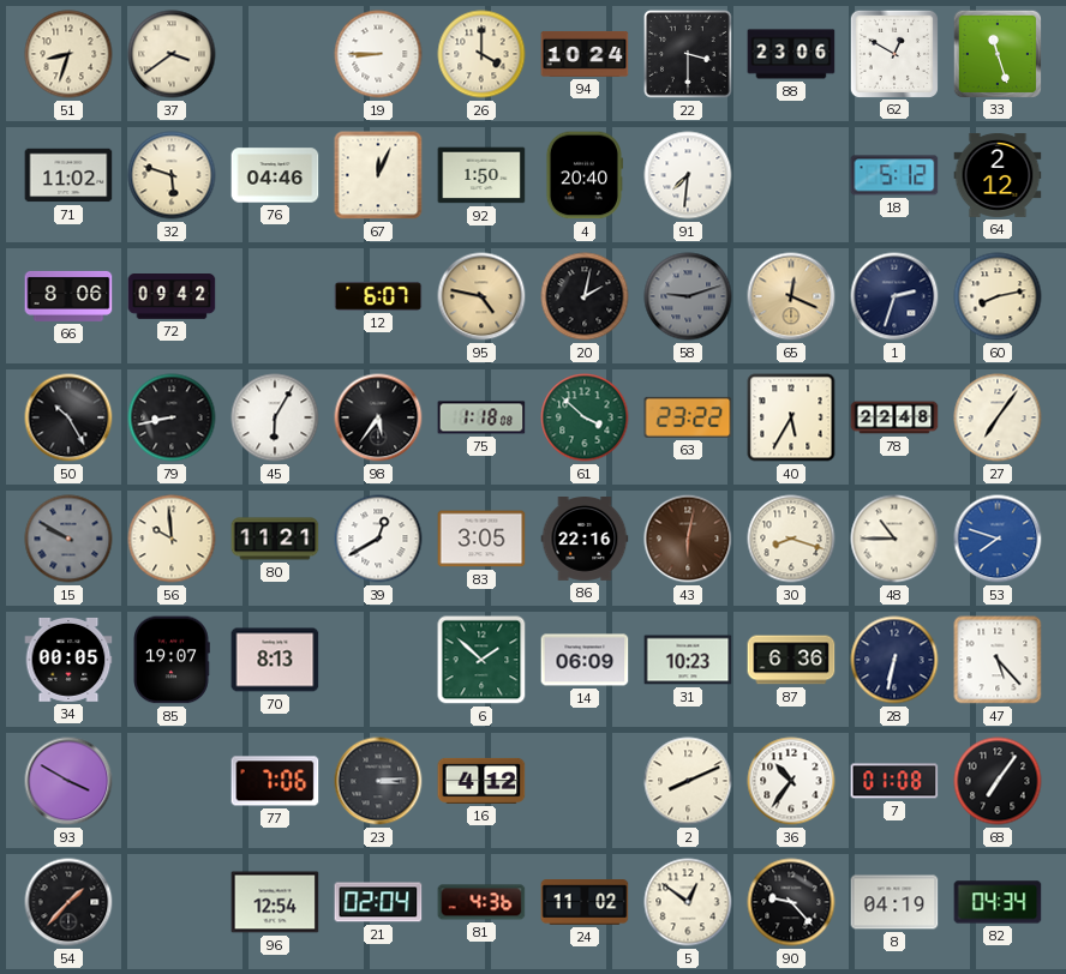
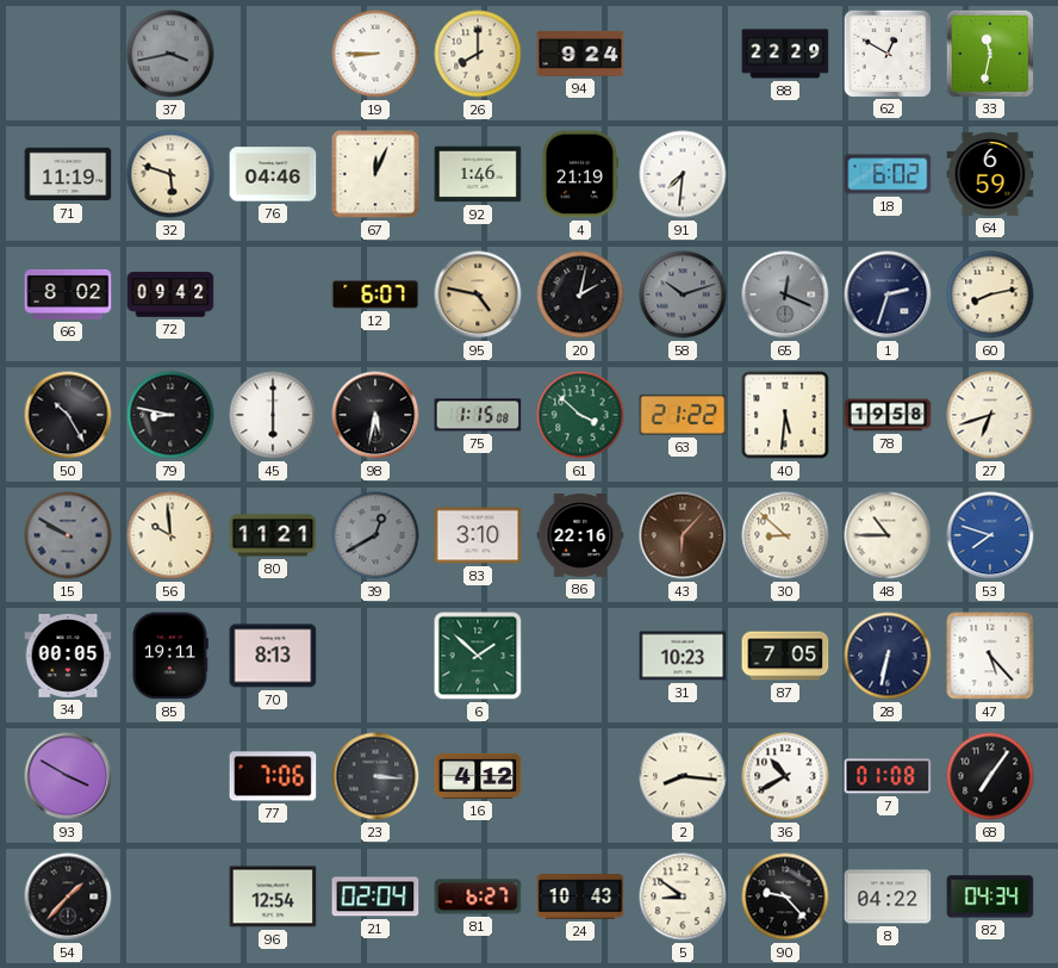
51: 8:33 -> none (68, 54)
37: 3:39 -> 3:43 (170, 54)
37 dial: cream -> grey (170, 54)
26: 4:00 -> 8:00 (478, 54)
94: 10:24 -> 9:24 (580, 54)
22: 3:30 -> none (689, 55)
88: 23:06 -> 22:29 (785, 54)
33: 11:27 -> 11:32 (989, 52)
71: 11:02 -> 11:19 (68, 174)
92: 1:50 -> 1:46 (478, 174)
4: 20:40 -> 21:19 (579, 174)
18: 5:12 -> 6:02 (888, 174)
64: 2:12 -> 6:59 (990, 174)
66: 8:06 -> 8:02 (68, 294)
58: 9:12 -> 10:12 (683, 294)
65 dial: champagne -> grey (785, 294)
79: 8:43 -> 8:47 (170, 415)
45: 6:05 -> 6:00 (273, 415)
98: 5:36 -> 5:32 (375, 415)
75: 1:18 -> 1:15 (478, 415)
63: 23:22 -> 21:22 (683, 415)
40: 5:35 -> 5:31 (785, 415)
78: 22:48 -> 19:58 (888, 415)
27: 7:06 -> 6:42 (990, 415)
39 dial: white -> grey (375, 535)
83: 3:05 -> 3:10 (478, 535)
43: 6:02 -> 6:07 (683, 535)
30: 8:18 -> 8:52 (785, 535)
85: 19:07 -> 19:11 (170, 656)
14: 06:09 -> none (585, 660)
87: 6:36 -> 7:05 (785, 656)
23: 3:14 -> 3:16 (375, 776)
2: 8:11 -> 8:16 (683, 776)
36: 10:36 -> 10:40 (785, 776)
81: 4:36 -> 6:27 (478, 896)
24: 11:02 -> 10:43 (580, 896)
5: 12:51 -> 8:51 (683, 896)
8: 04:19 -> 04:22 (888, 896)
